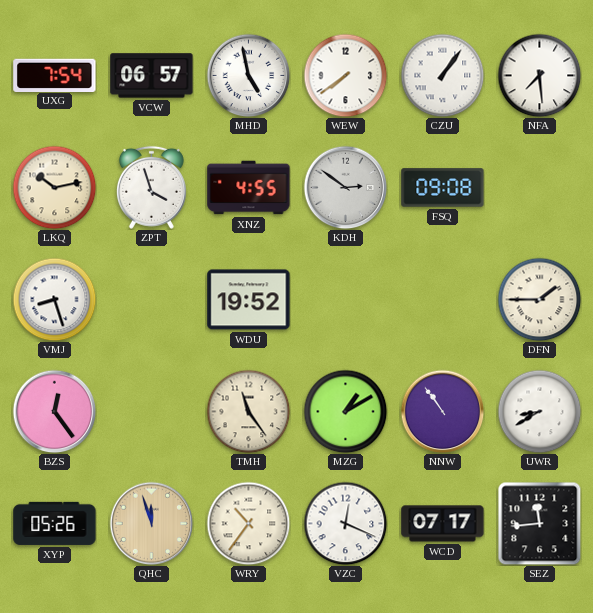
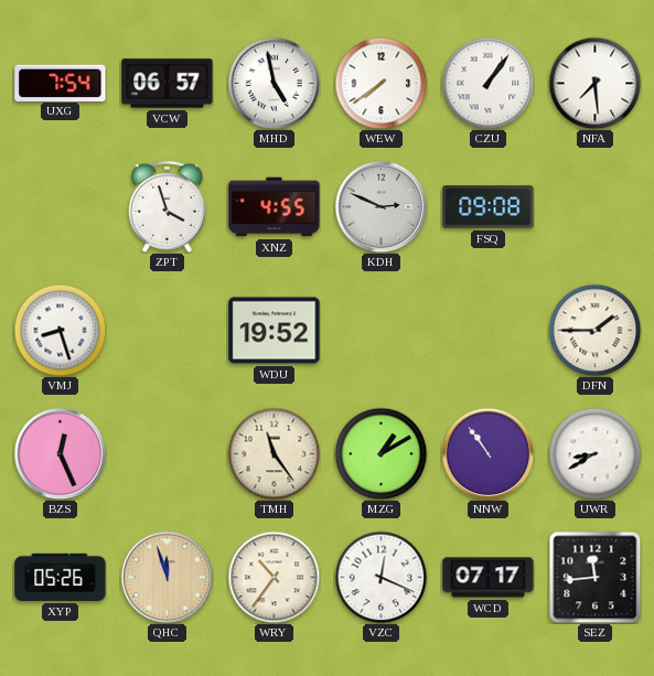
LKQ: 10:13 -> none (54, 187)
KDH: 2:51 -> 2:49 (380, 206)
BZS: 12:24 -> 12:26 (60, 453)
